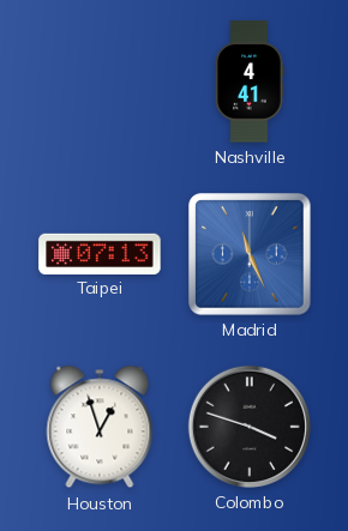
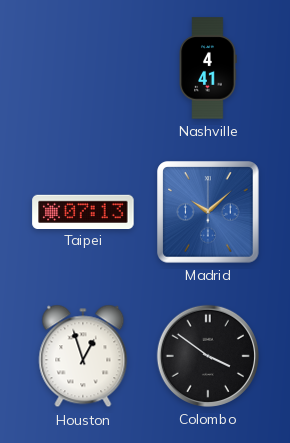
Madrid: 11:26 -> 10:08 (208, 212)
Colombo: 3:48 -> 3:51 (208, 356)
